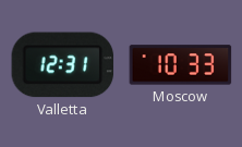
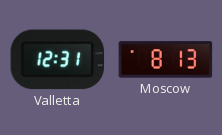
Moscow: 10:33 -> 8:13 (166, 60)
